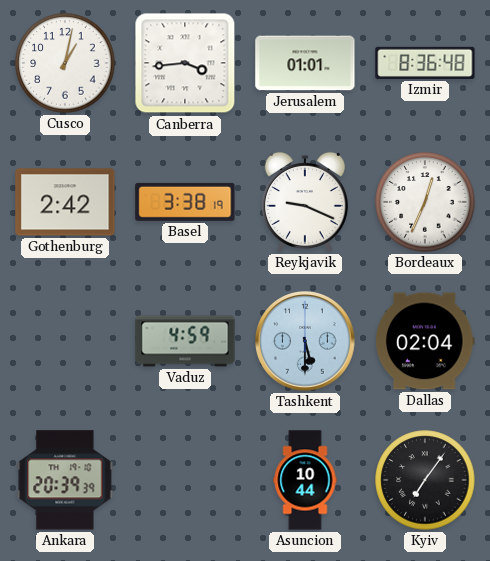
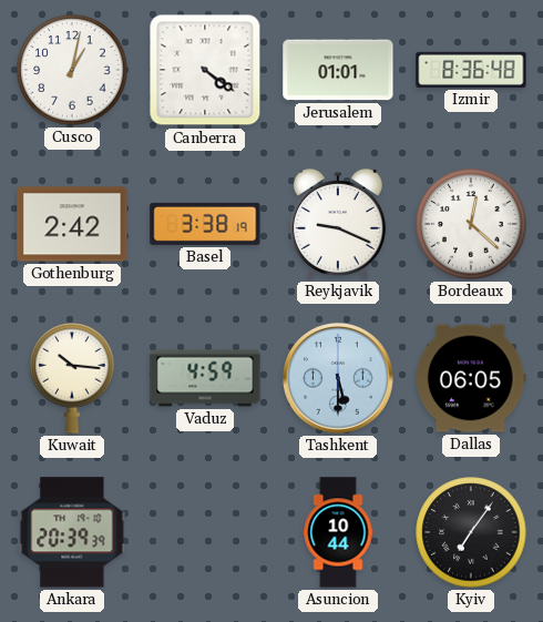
Canberra: 3:44 -> 4:21 (205, 70)
Bordeaux: 12:34 -> 12:22 (471, 224)
Kuwait: none -> 10:16 (72, 378)
Dallas: 02:04 -> 06:05 (471, 378)
